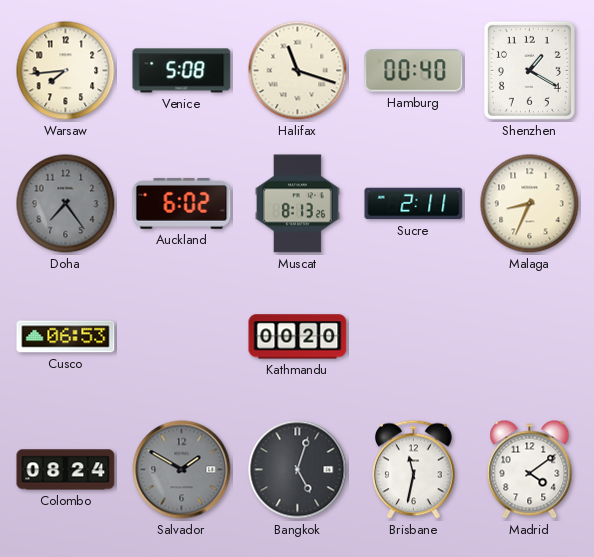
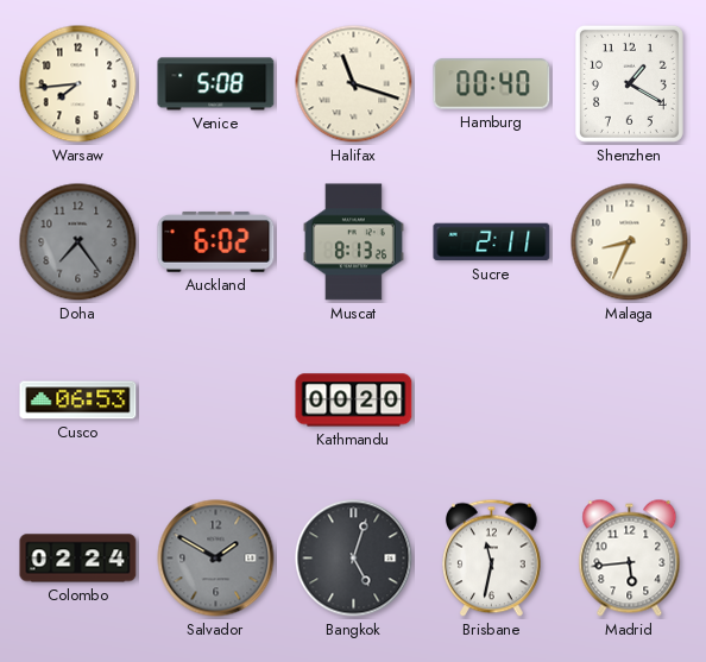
Colombo: 08:24 -> 02:24 (78, 559)
Madrid: 4:09 -> 5:44 (630, 559)
